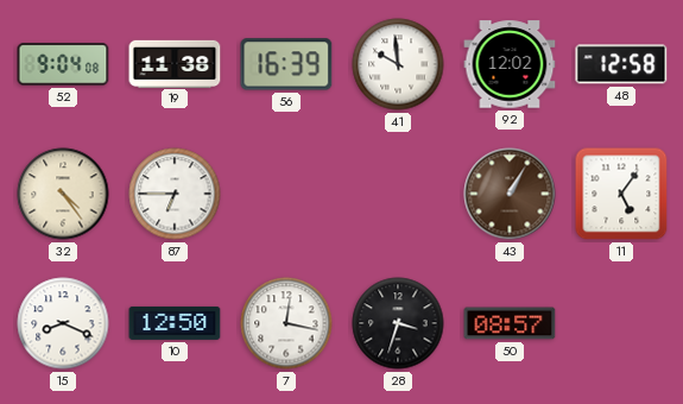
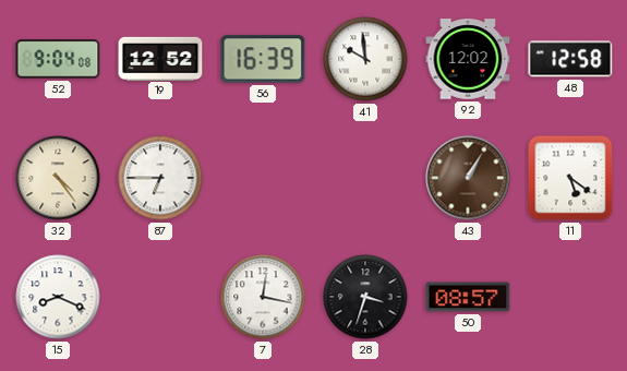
19: 11:38 -> 12:52 (160, 58)
11: 5:06 -> 5:21 (570, 178)
10: 12:50 -> none (175, 323)
